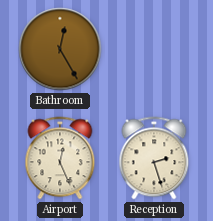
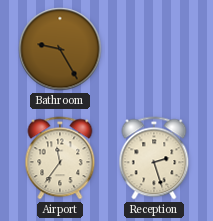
Bathroom: 12:25 -> 9:25 (60, 49)
Airport: 12:26 -> 11:36 (60, 158)
